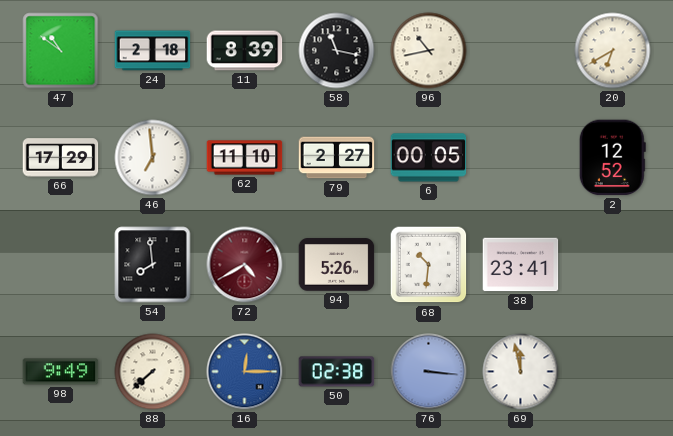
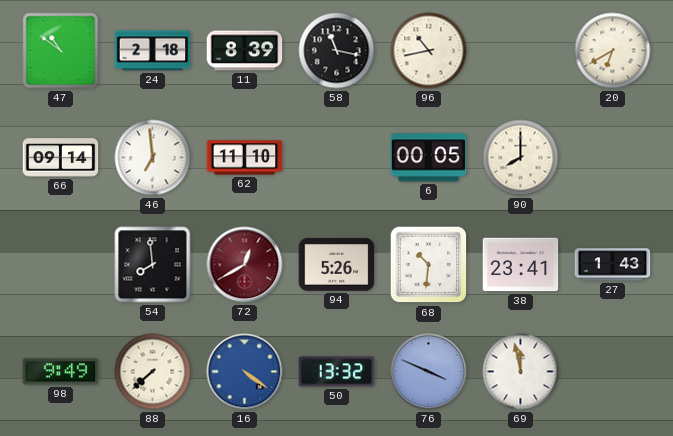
66: 17:29 -> 09:14 (61, 158)
79: 2:27 -> none (337, 158)
90: none -> 8:00 (521, 158)
2: 12:52 -> none (612, 158)
72: 4:40 -> 12:40 (245, 265)
27: none -> 1:43 (613, 265)
16: 12:15 -> 4:21 (245, 372)
50: 02:38 -> 13:32 (337, 372)
76: 3:16 -> 3:49 (429, 372)
